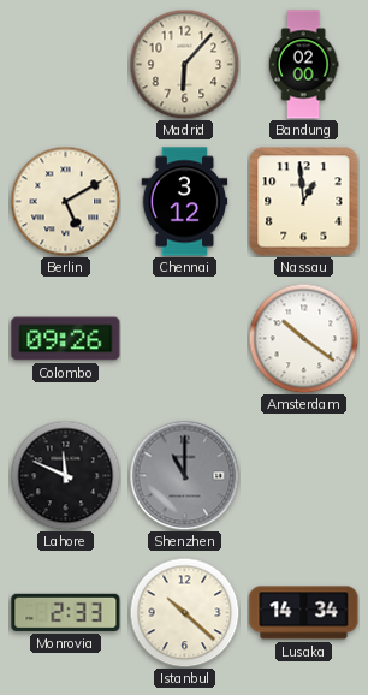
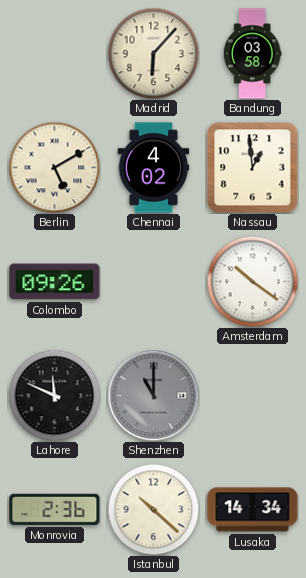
Bandung: 02:00 -> 03:58 (252, 54)
Chennai: 3:12 -> 4:02 (154, 168)
Monrovia: 2:33 -> 2:36 (55, 509)
